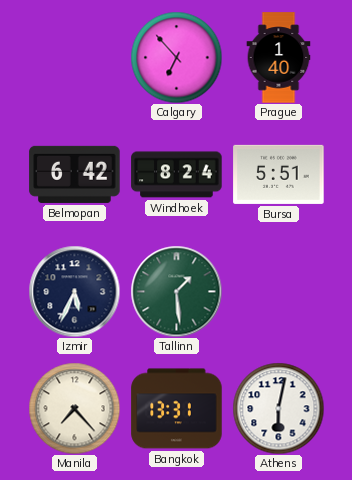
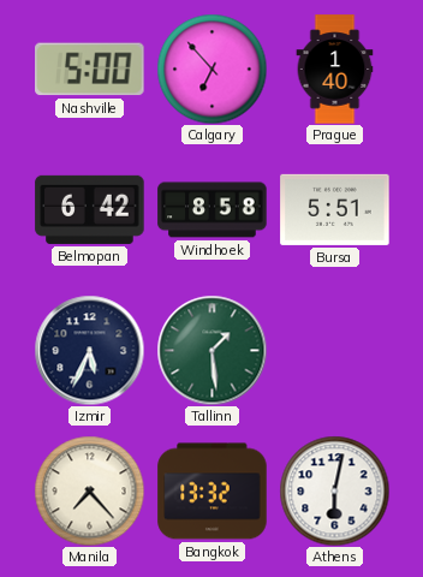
Nashville: none -> 5:00 (90, 70)
Windhoek: 8:24 -> 8:58 (213, 210)
Bangkok: 13:31 -> 13:32 (213, 492)
